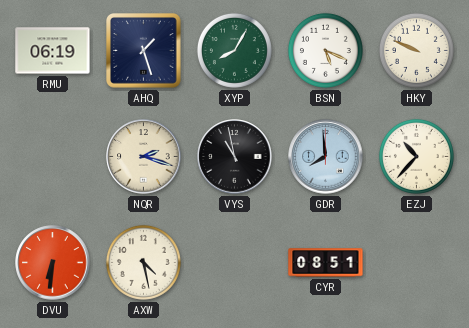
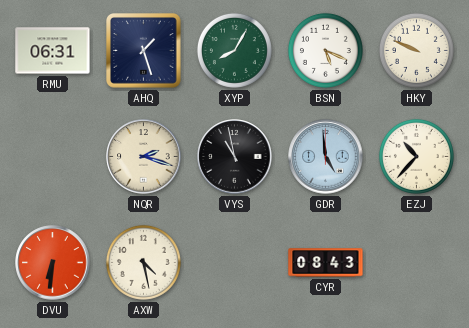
RMU: 06:19 -> 06:31 (53, 51)
GDR: 7:59 -> 4:59 (326, 157)
CYR: 08:51 -> 08:43 (326, 263)
